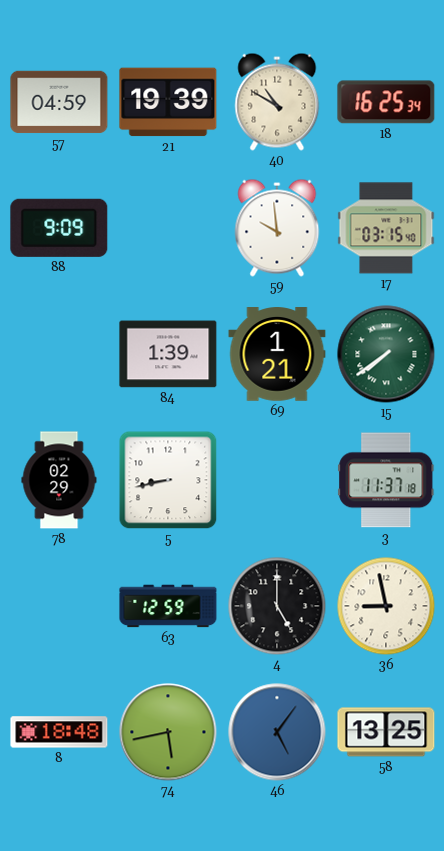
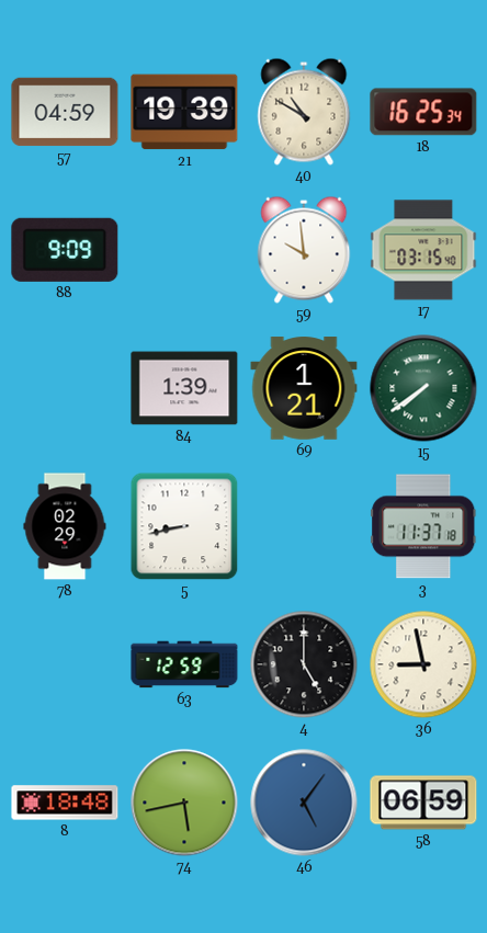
58: 13:25 -> 06:59 (423, 803)
